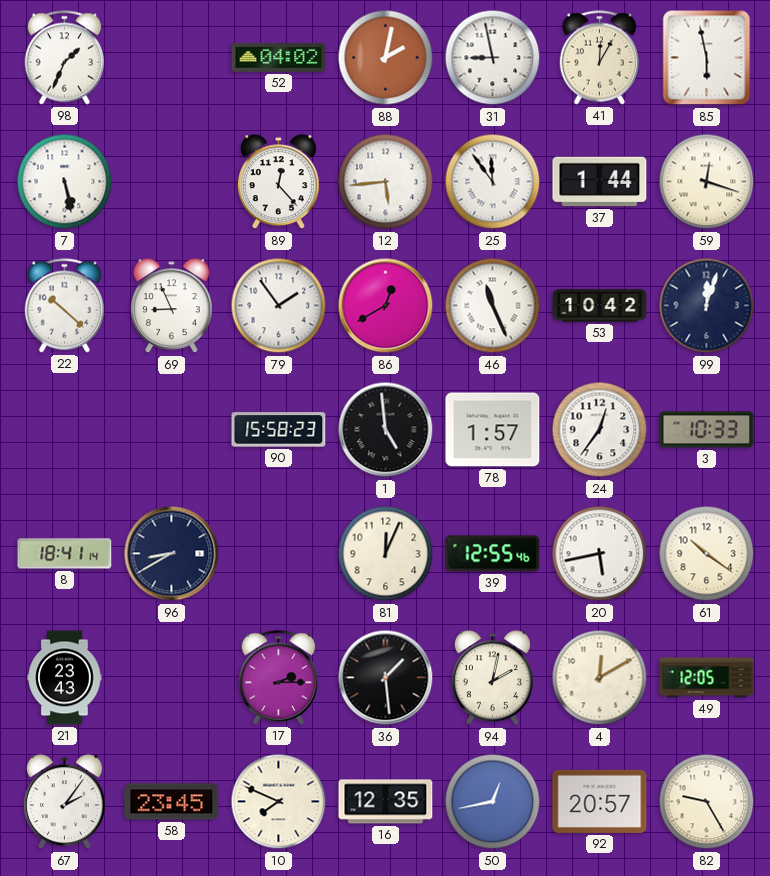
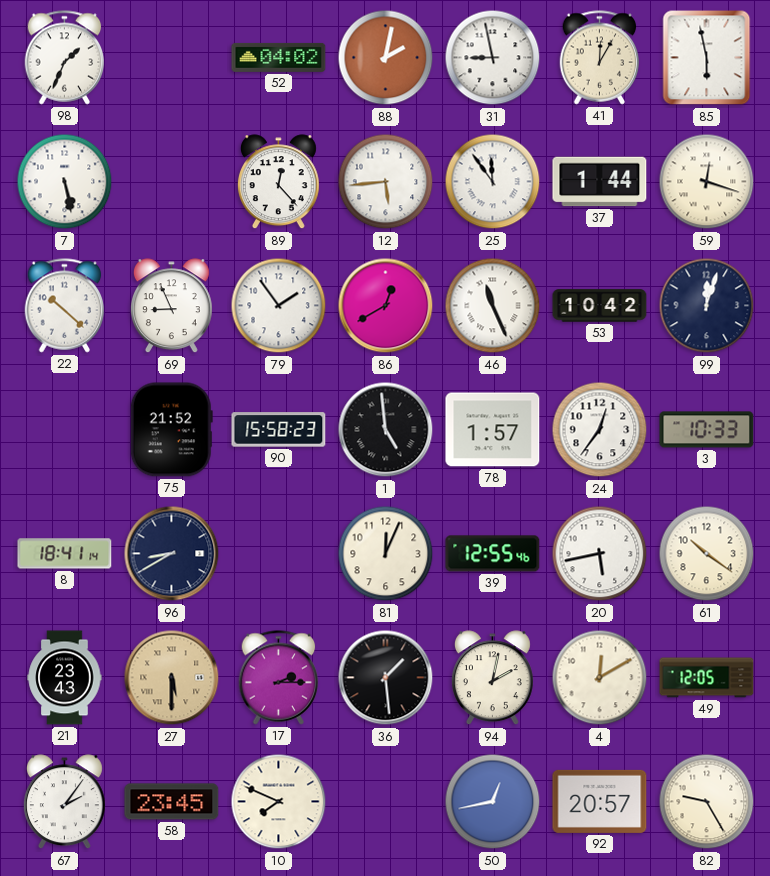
75: none -> 21:52 (171, 430)
27: none -> 5:30 (172, 678)
16: 12:35 -> none (386, 802)
